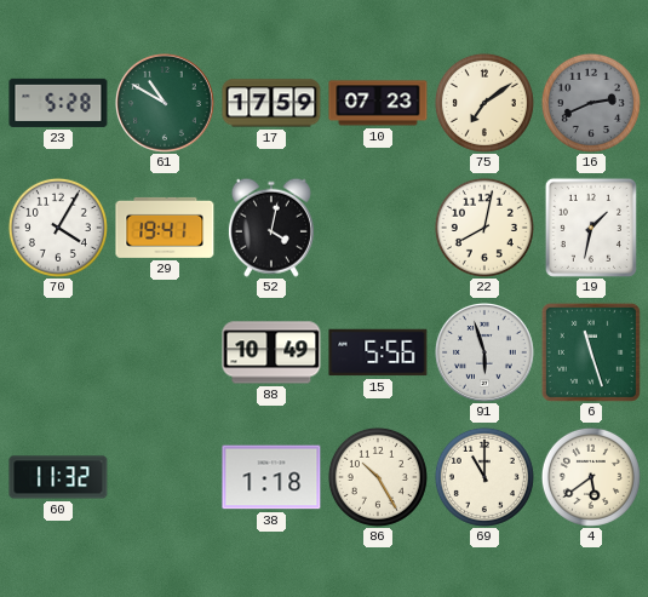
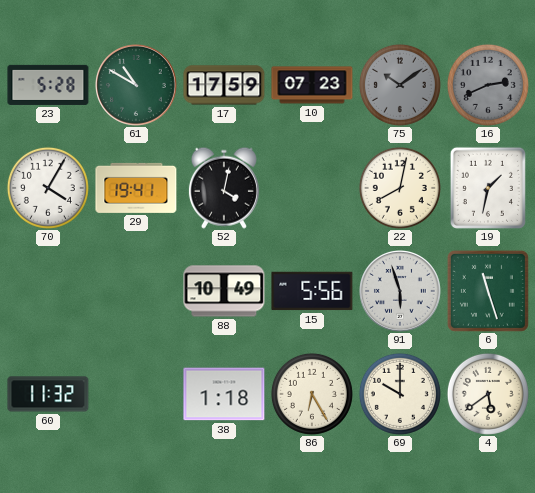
75: 7:09 -> 10:09 (400, 85)
75 dial: cream -> grey (400, 85)
86: 10:25 -> 6:25 (312, 394)
69: 11:00 -> 10:00 (400, 394)
